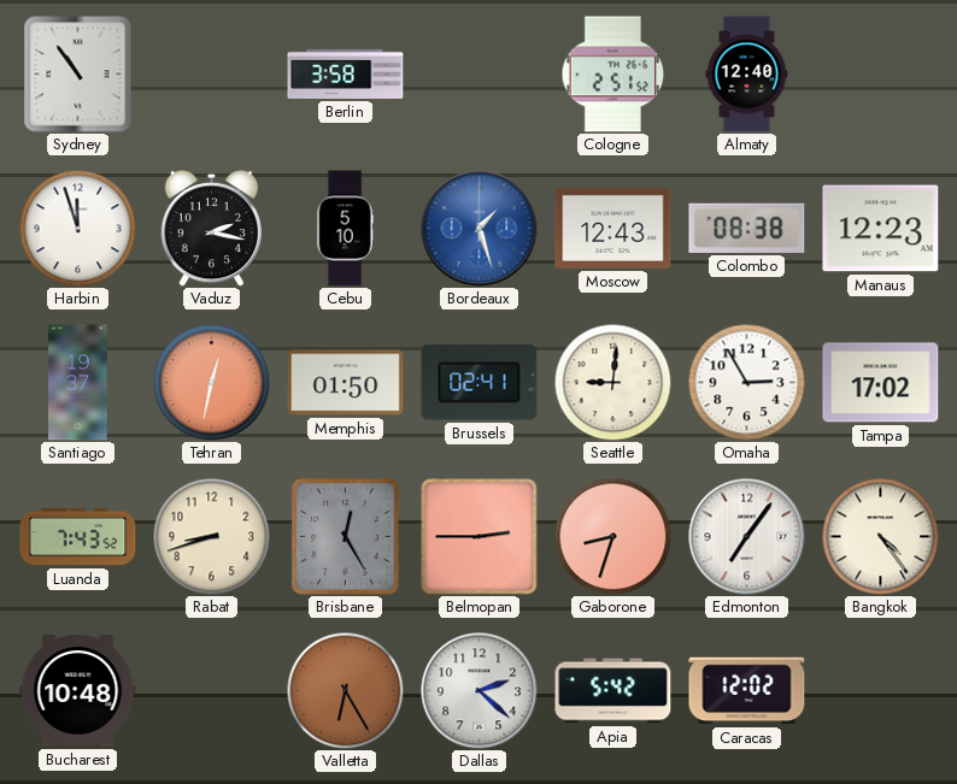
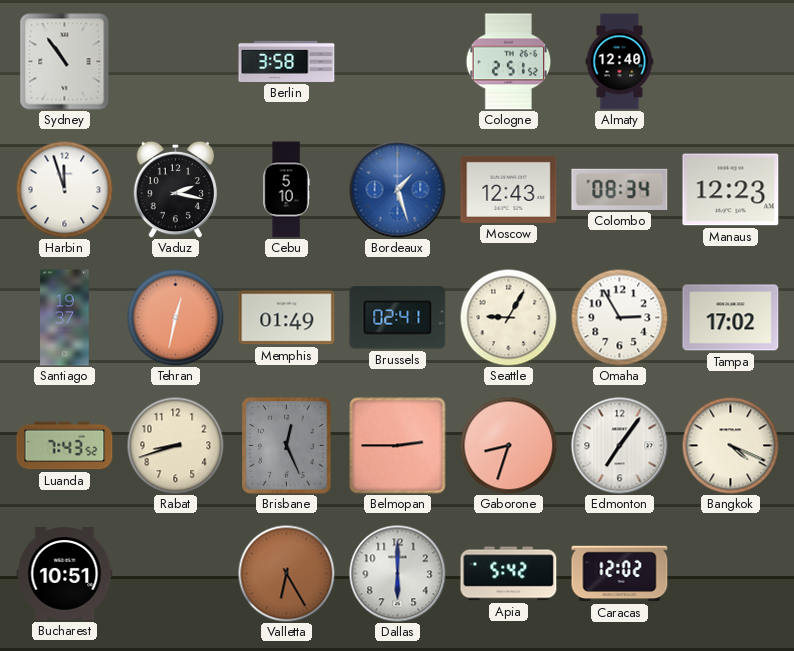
Colombo: 08:38 -> 08:34 (620, 189)
Memphis: 01:50 -> 01:49 (287, 318)
Seattle: 9:01 -> 9:05 (508, 317)
Brisbane: 12:25 -> 12:26 (287, 446)
Bangkok: 4:24 -> 4:19 (730, 445)
Bucharest: 10:48 -> 10:51 (65, 574)
Dallas: 2:22 -> 6:00 (398, 574)
